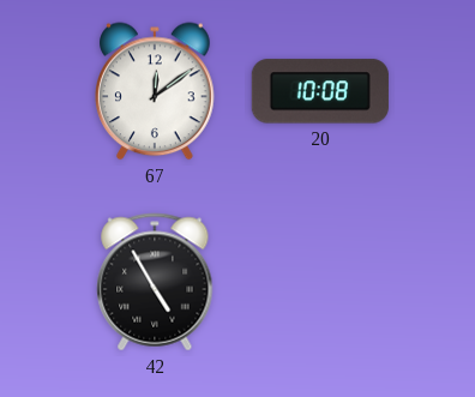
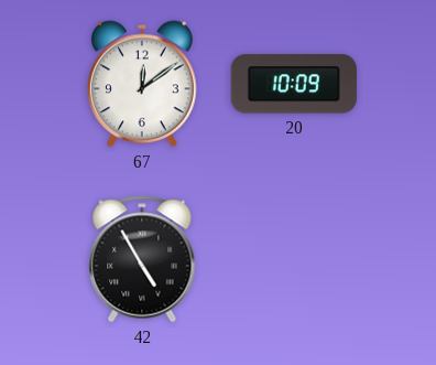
20: 10:08 -> 10:09 (294, 84)
